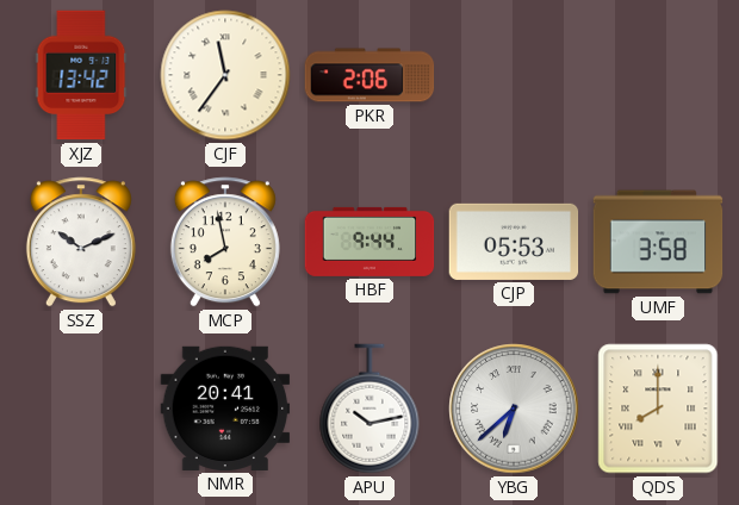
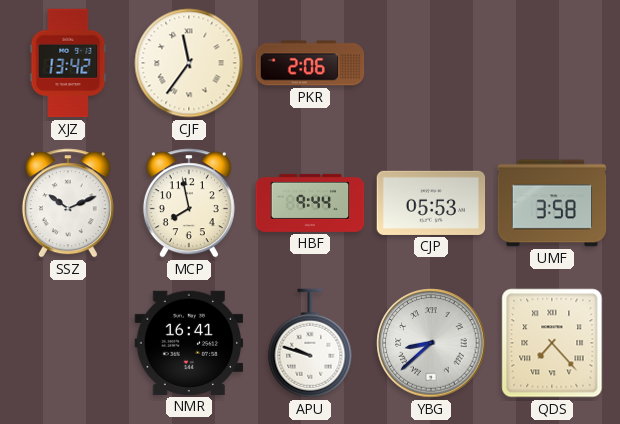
NMR: 20:41 -> 16:41 (189, 343)
APU: 10:13 -> 9:48 (310, 343)
YBG: 6:38 -> 8:38 (431, 343)
QDS: 8:00 -> 7:23 (552, 343)
